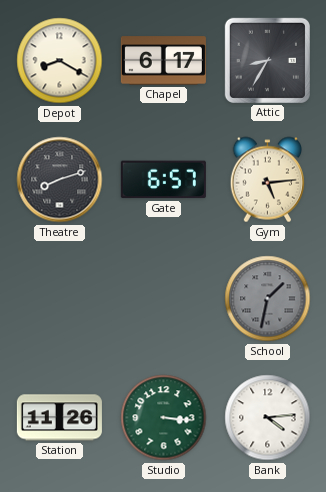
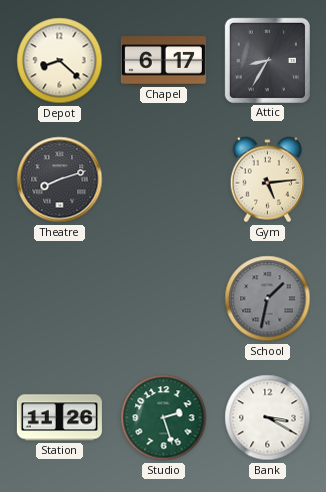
Depot: 8:20 -> 8:22 (60, 61)
Gate: 6:57 -> none (163, 180)
Studio: 3:16 -> 2:27 (164, 418)
Bank: 4:14 -> 3:20 (268, 418)
